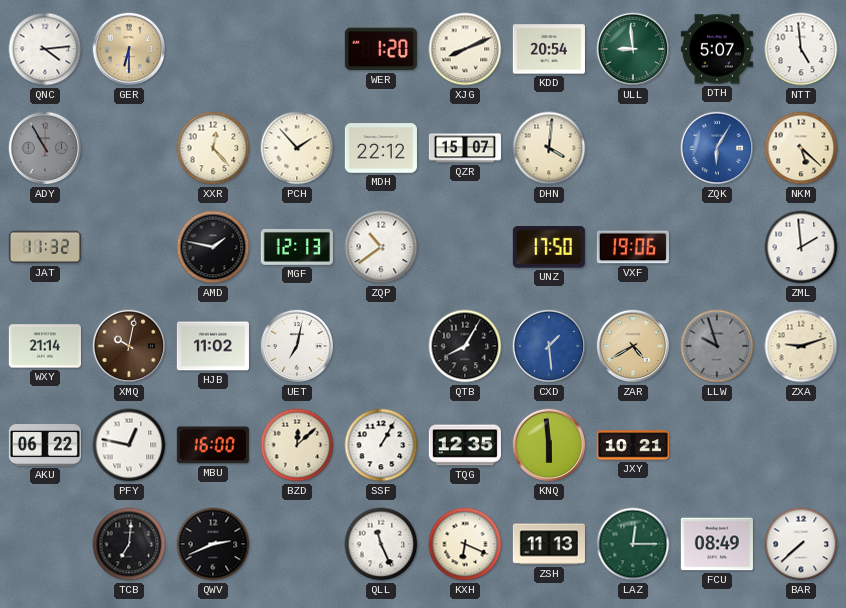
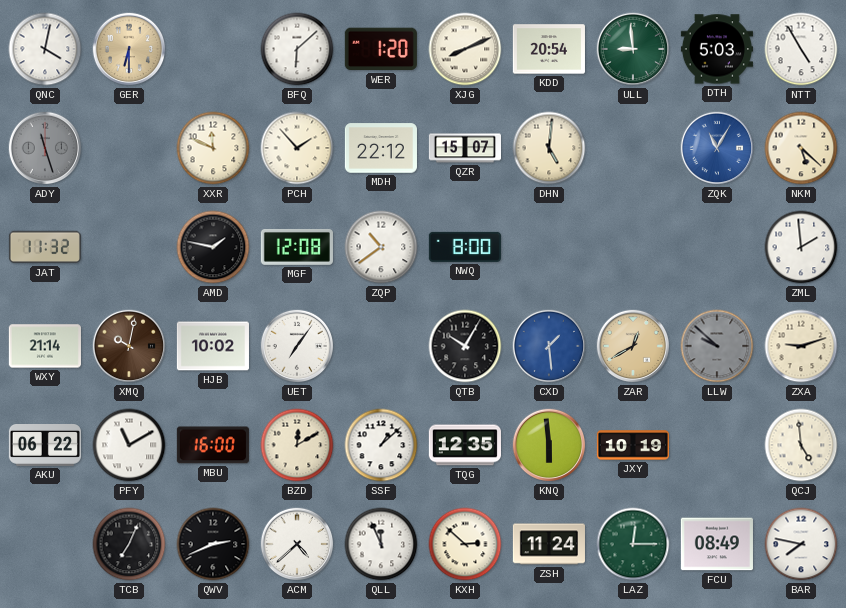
QNC: 4:14 -> 4:02 (45, 49)
BFQ: none -> 6:08 (297, 49)
DTH: 5:07 -> 5:03 (717, 49)
NTT: 4:59 -> 4:55 (801, 49)
ADY: 10:55 -> 11:27 (45, 148)
XXR: 12:23 -> 11:49 (213, 148)
DHN: 4:01 -> 5:01 (549, 148)
ZQK: 6:05 -> 11:05 (717, 148)
MGF: 12:13 -> 12:08 (297, 247)
NWQ: none -> 8:00 (465, 247)
UNZ: 17:50 -> none (549, 247)
VXF: 19:06 -> none (633, 247)
HJB: 11:02 -> 10:02 (213, 346)
UET: 7:02 -> 7:06 (297, 346)
QTB: 8:05 -> 10:05 (465, 346)
ZAR: 4:40 -> 12:40 (633, 346)
LLW: 9:57 -> 9:52 (717, 346)
PFY: 12:47 -> 11:10 (129, 445)
BZD: 12:08 -> 12:10 (297, 445)
SSF: 1:05 -> 1:08 (381, 445)
JXY: 10:21 -> 10:19 (633, 445)
QCJ: none -> 4:59 (801, 445)
TCB: 7:01 -> 7:04 (129, 544)
ACM: none -> 4:38 (297, 544)
QLL: 11:26 -> 11:56 (381, 544)
KXH: 6:19 -> 2:52 (465, 544)
ZSH: 11:13 -> 11:24 (549, 544)
BAR: 7:38 -> 7:47 (801, 544)
